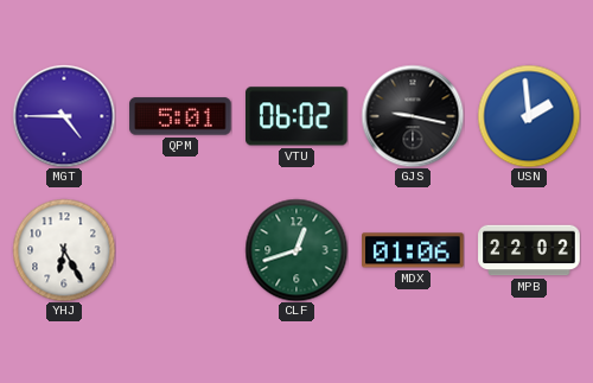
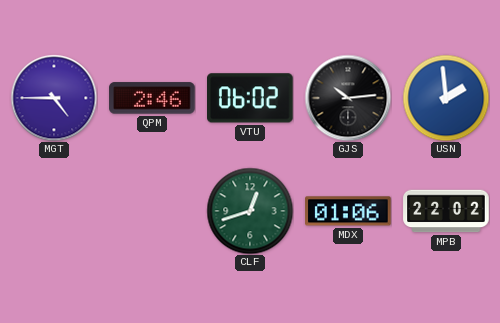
QPM: 5:01 -> 2:46 (152, 98)
GJS: 9:17 -> 10:14 (348, 98)
YHJ: 6:25 -> none (64, 250)
